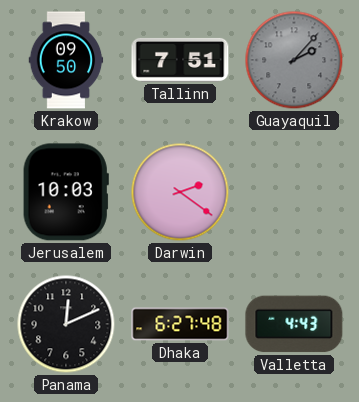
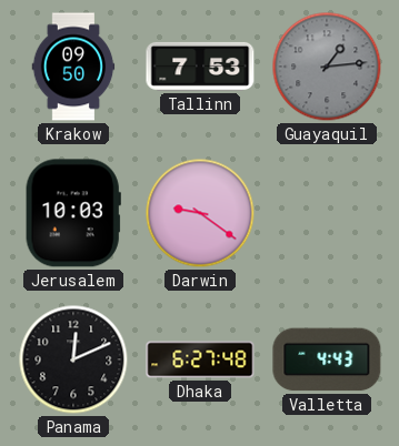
Tallinn: 7:51 -> 7:53 (200, 67)
Guayaquil: 2:07 -> 1:14 (327, 67)
Darwin: 2:21 -> 9:21 (200, 213)
